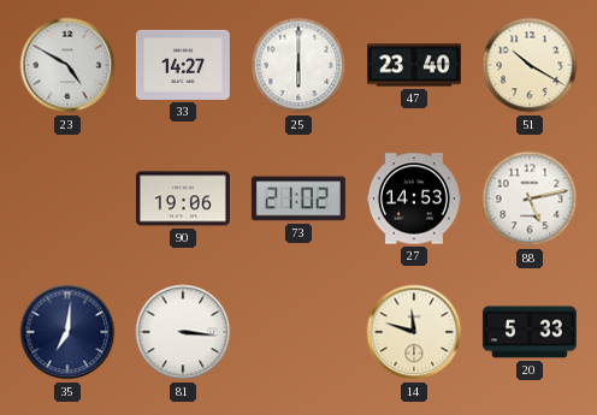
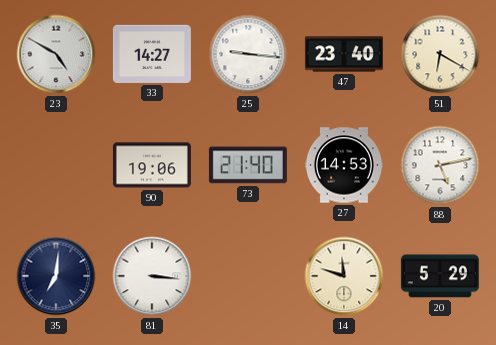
25: 6:00 -> 9:16 (248, 54)
51: 10:20 -> 6:20 (440, 54)
73: 21:02 -> 21:40 (248, 165)
20: 5:33 -> 5:29 (440, 276)
